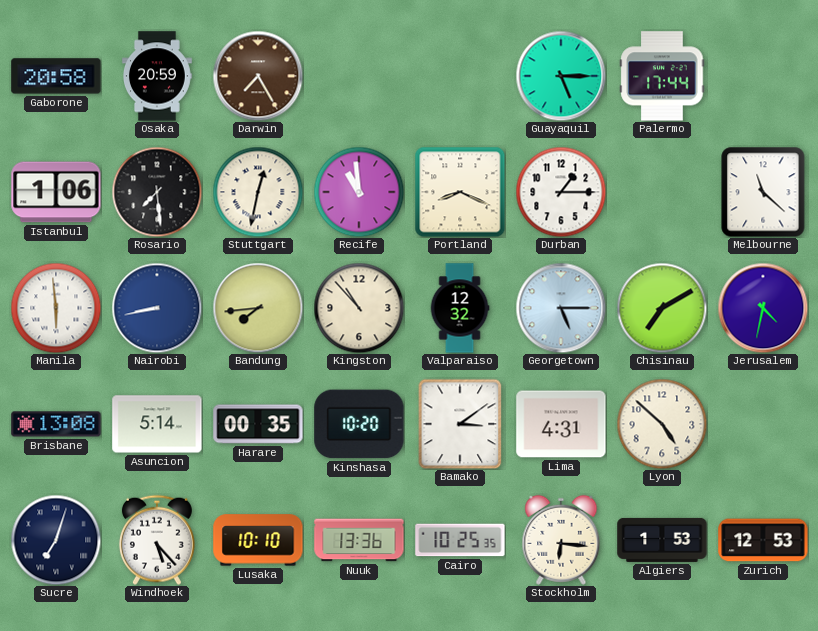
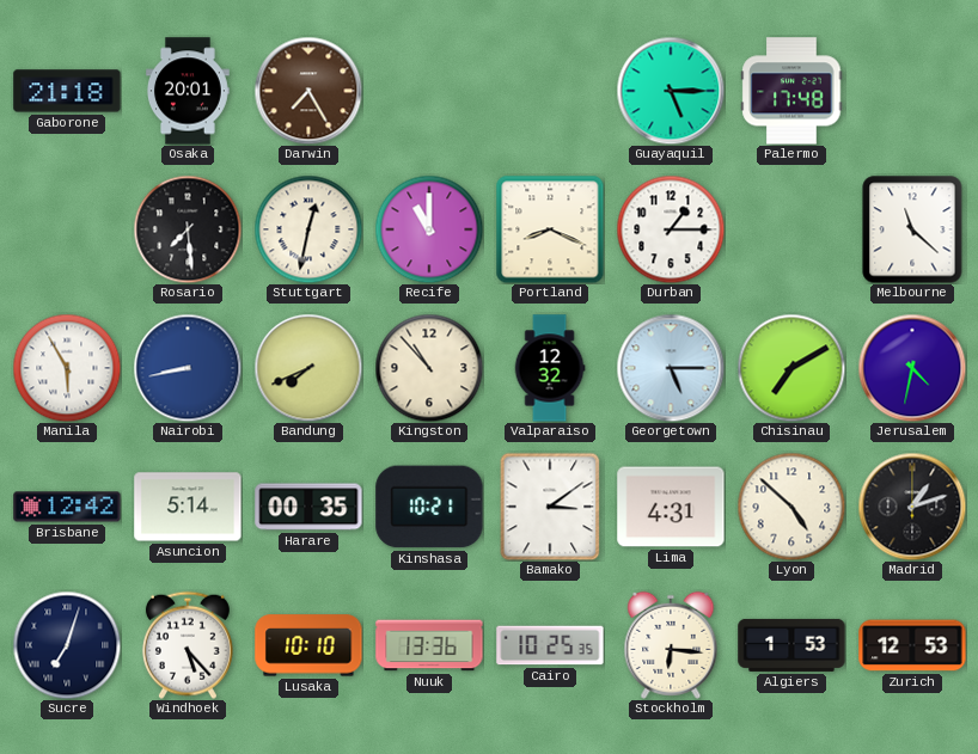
Gaborone: 20:58 -> 21:18 (67, 91)
Osaka: 20:59 -> 20:01 (189, 91)
Palermo: 17:44 -> 17:48 (791, 91)
Istanbul: 1:06 -> none (56, 192)
Recife: 10:59 -> 11:00 (429, 229)
Manila: 5:59 -> 5:55 (67, 368)
Bandung: 7:44 -> 7:41 (308, 368)
Brisbane: 13:08 -> 12:42 (67, 507)
Kinshasa: 10:20 -> 10:21 (429, 507)
Madrid: none -> 1:12 (912, 507)
